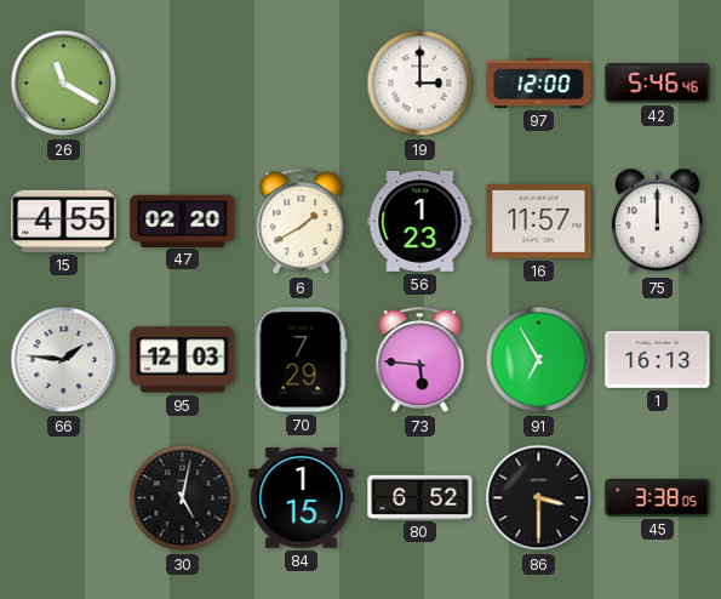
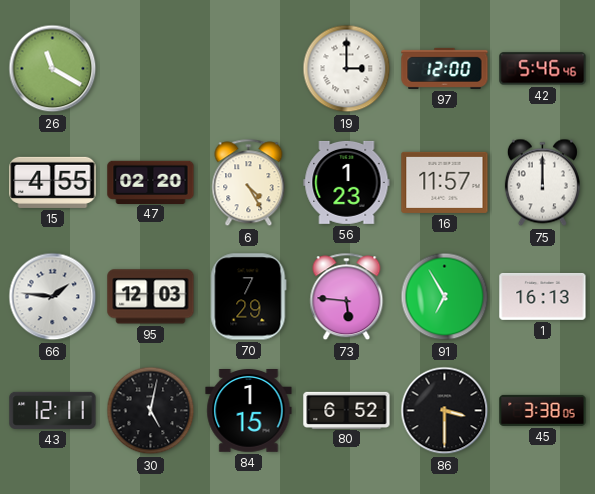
6: 1:40 -> 4:25 (249, 183)
43: none -> 12:11 (53, 410)
